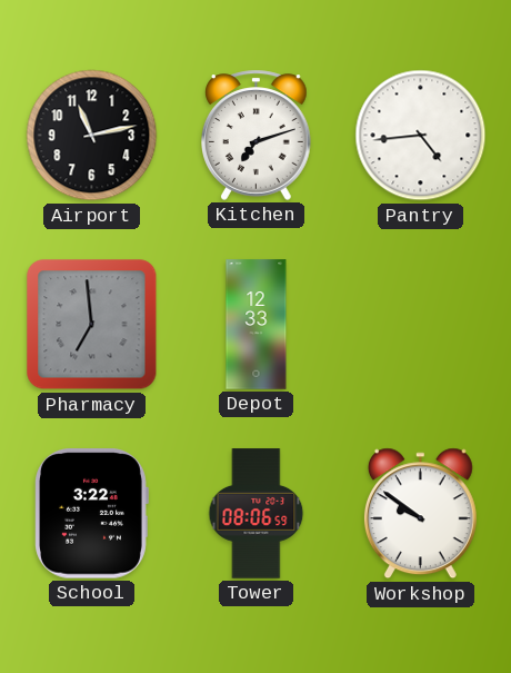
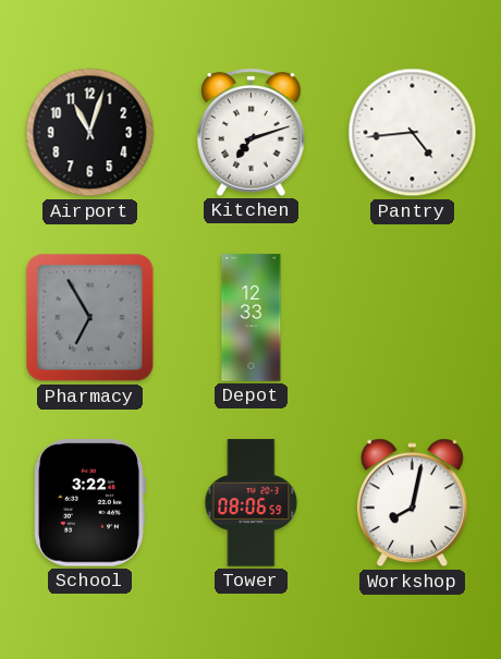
Airport: 11:13 -> 11:03 (90, 133)
Pharmacy: 6:59 -> 6:55 (90, 318)
Workshop: 9:51 -> 8:02 (412, 503)
